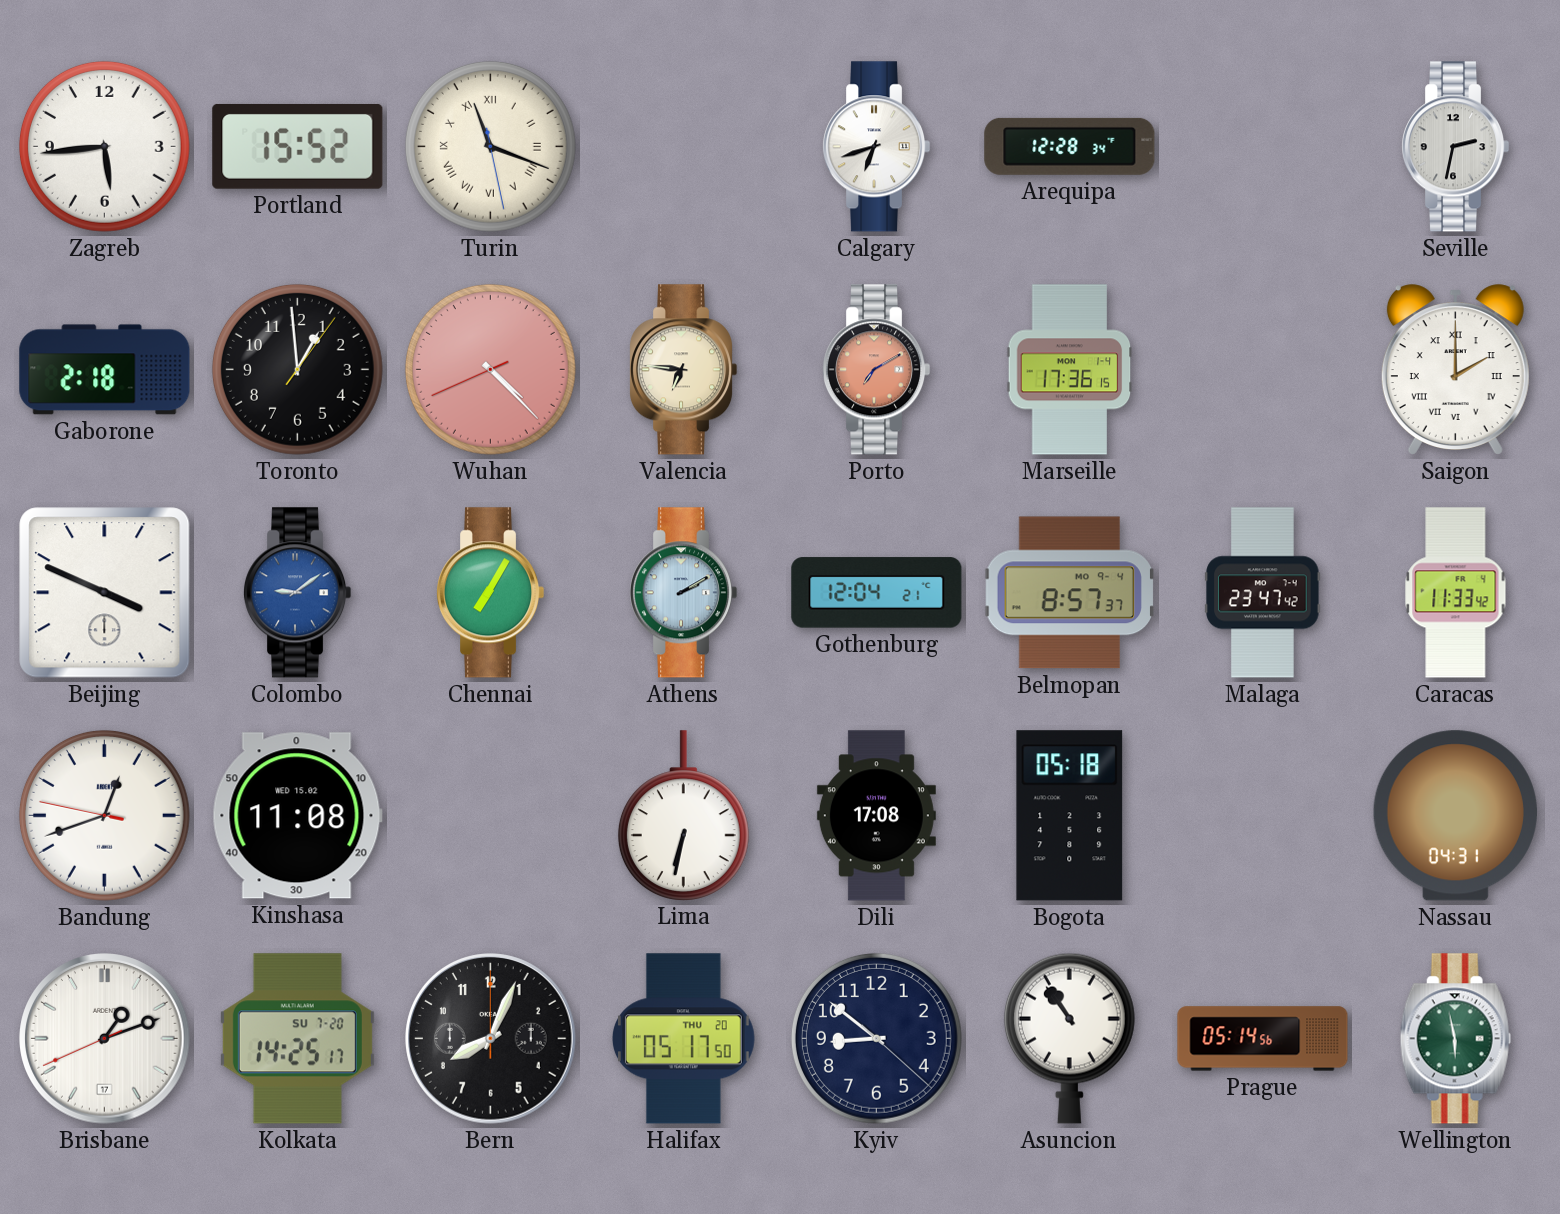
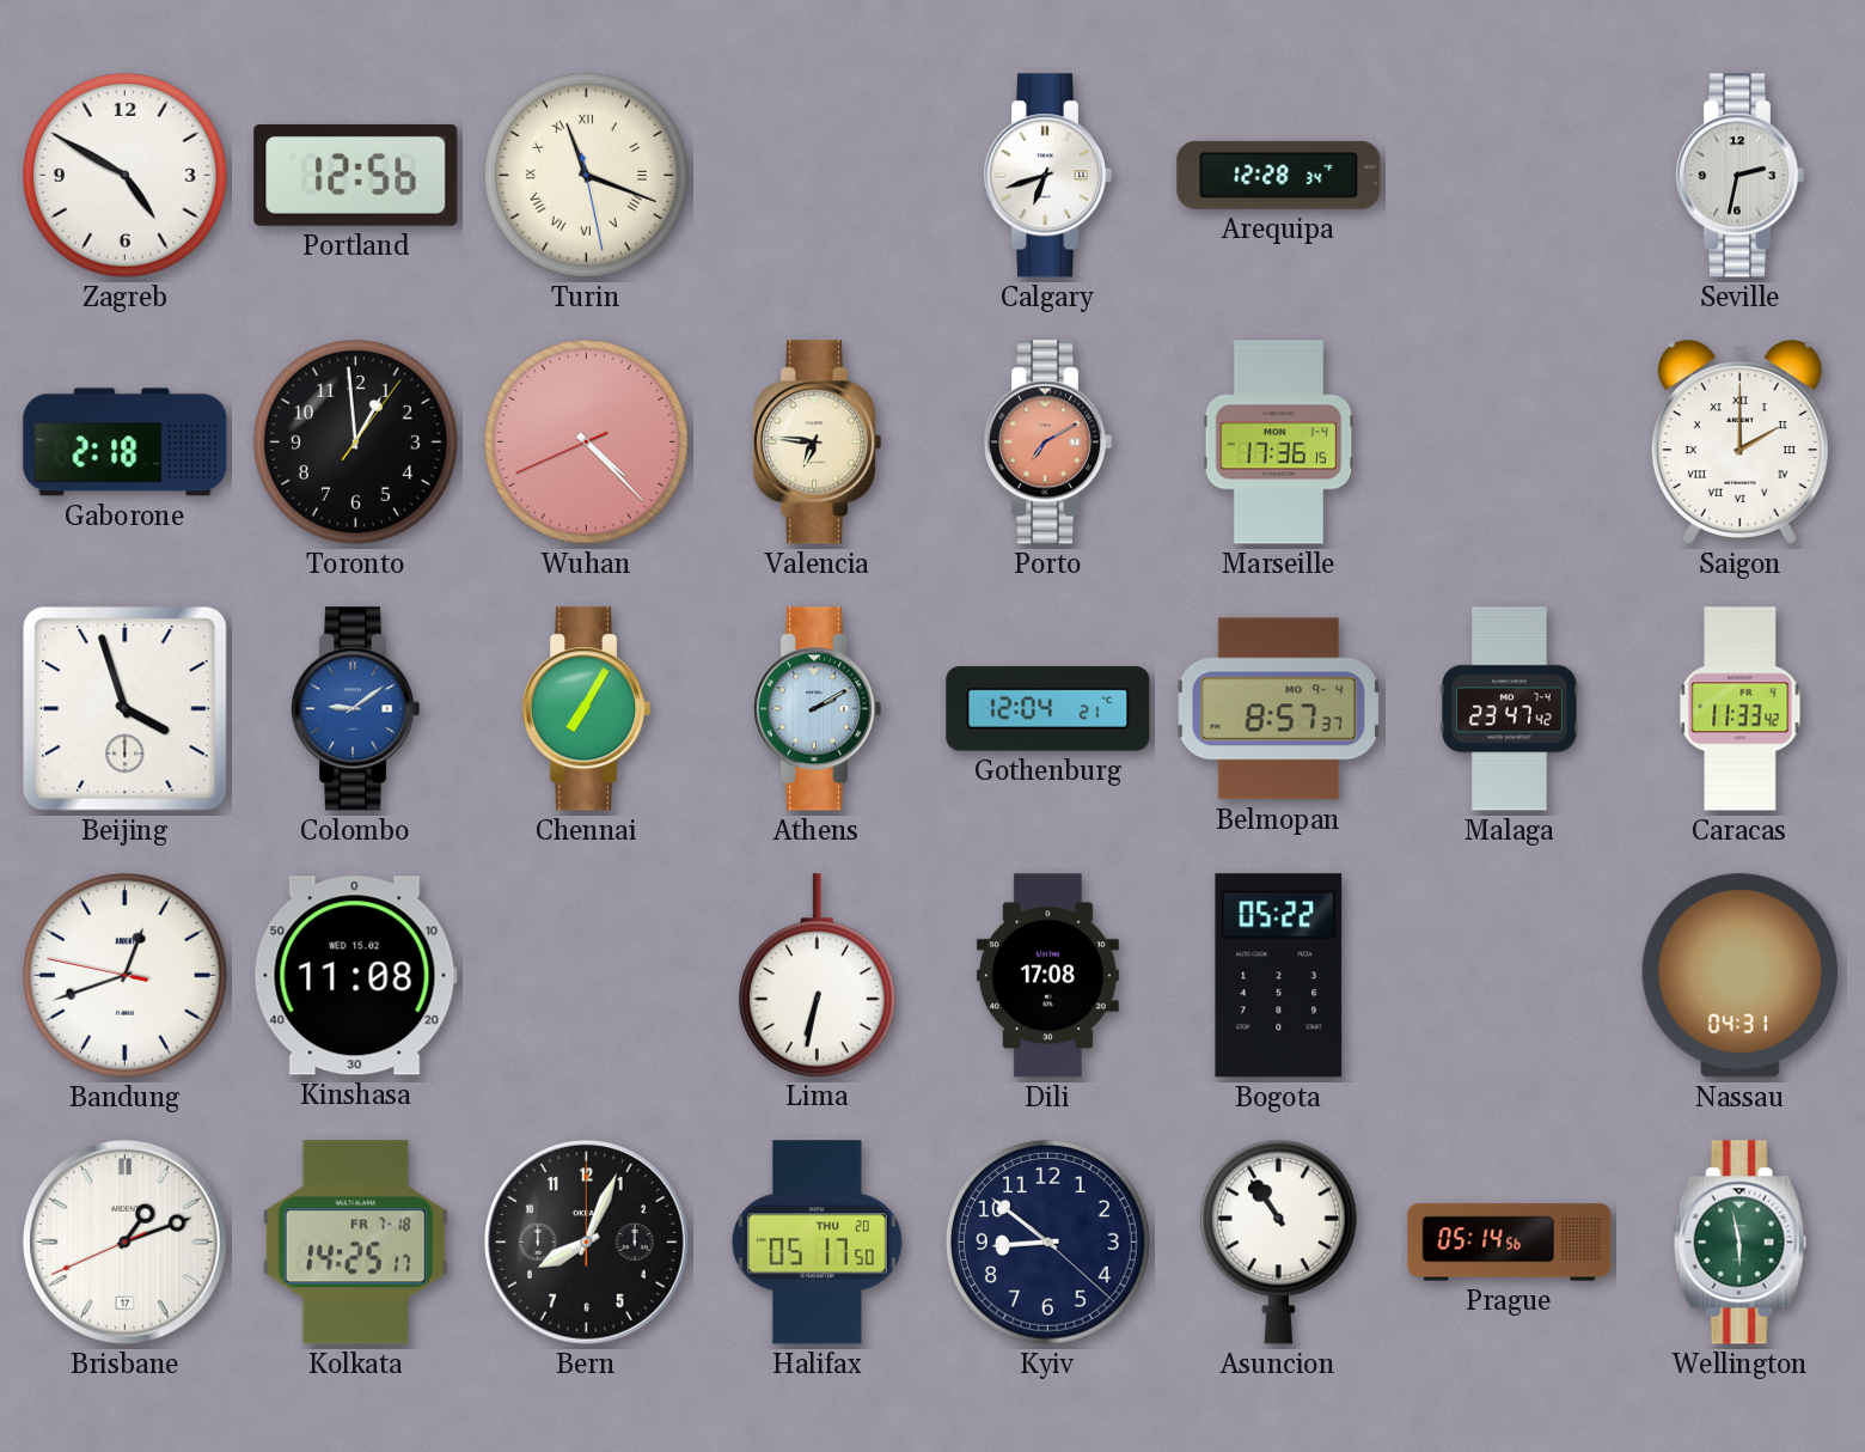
Zagreb: 5:44 -> 4:50 (124, 175)
Portland: 15:52 -> 12:56 (356, 175)
Beijing: 3:49 -> 3:57 (126, 709)
Bogota: 05:18 -> 05:22 (1279, 976)
Kolkata date: SU 7-20 -> FR 7-18 (355, 1243)
